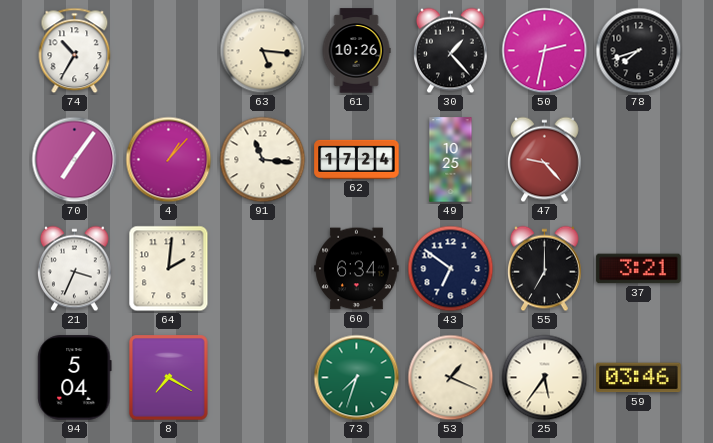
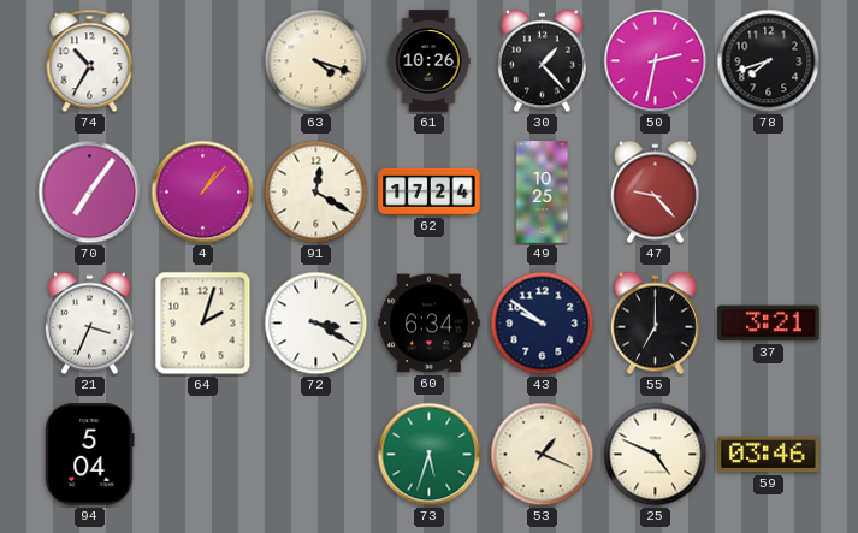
63: 5:16 -> 4:18 (316, 61)
91: 11:16 -> 12:20 (316, 193)
64: 2:01 -> 2:03 (203, 324)
72: none -> 3:20 (316, 324)
43: 6:51 -> 9:51 (543, 324)
8: 7:20 -> none (169, 378)
73: 7:33 -> 5:33 (430, 455)
25: 5:36 -> 4:49 (656, 455)
